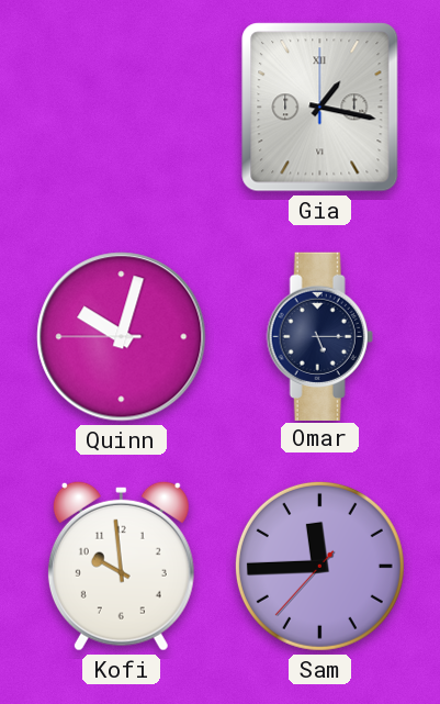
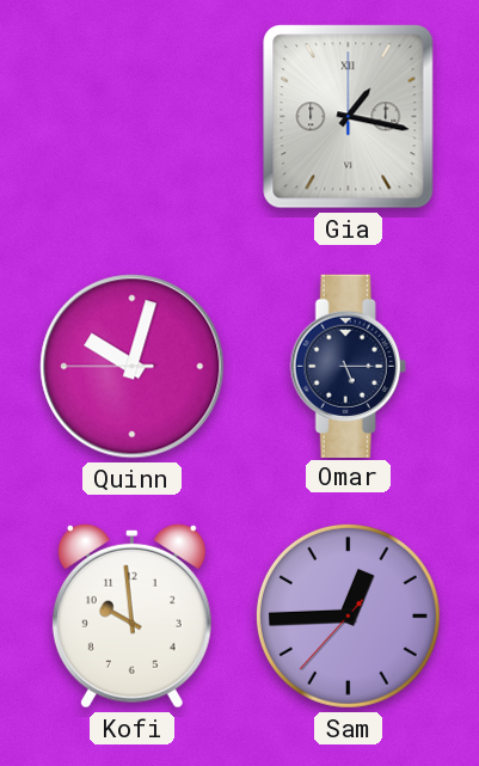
Sam: 11:44 -> 12:44 (348, 615)
